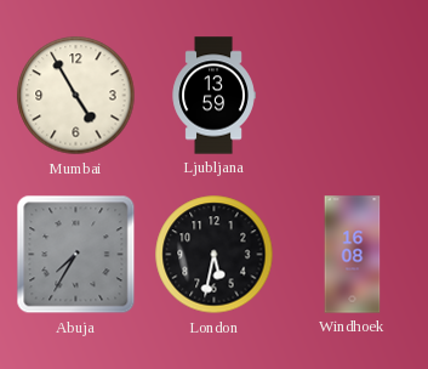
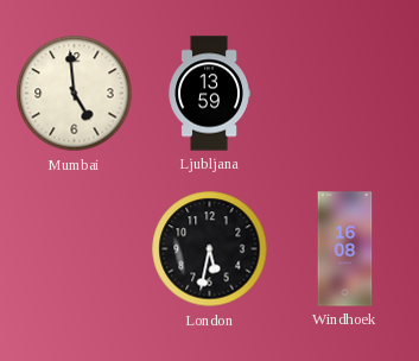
Mumbai: 4:55 -> 4:59 (75, 94)
Abuja: 7:35 -> none (76, 255)
